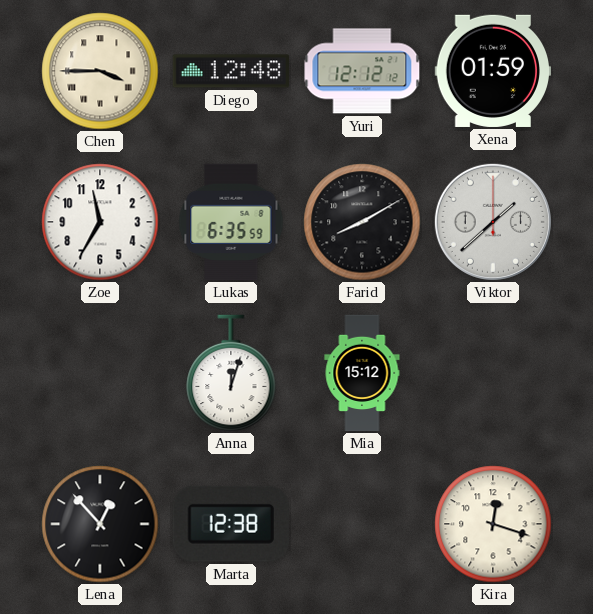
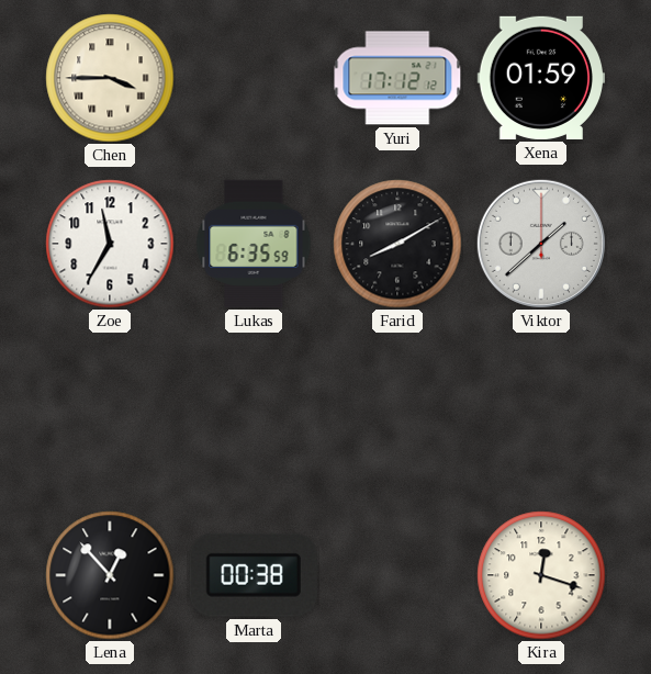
Diego: 12:48 -> none (230, 71)
Yuri: 12:12 -> 17:12 (397, 78)
Anna: 12:03 -> none (231, 373)
Mia: 15:12 -> none (362, 373)
Marta: 12:38 -> 00:38 (254, 575)
